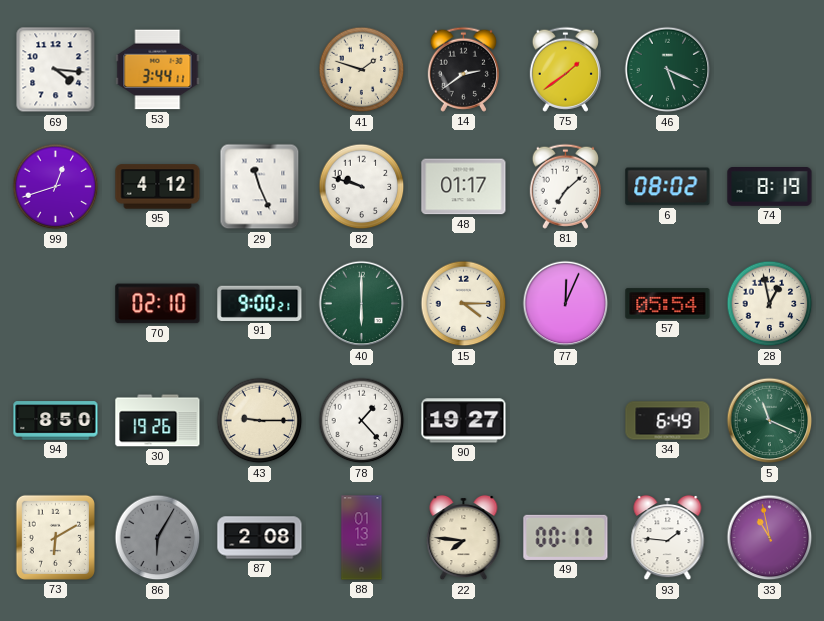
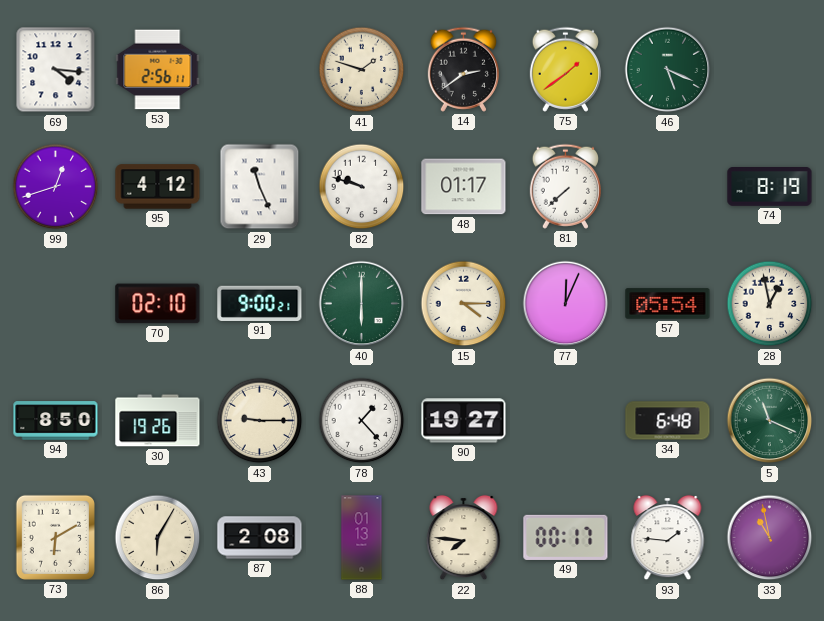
53: 3:44 -> 2:56 (158, 70)
81: 7:08 -> 7:38 (565, 186)
6: 08:02 -> none (668, 187)
34: 6:49 -> 6:48 (668, 421)
86 dial: grey -> cream (158, 538)
